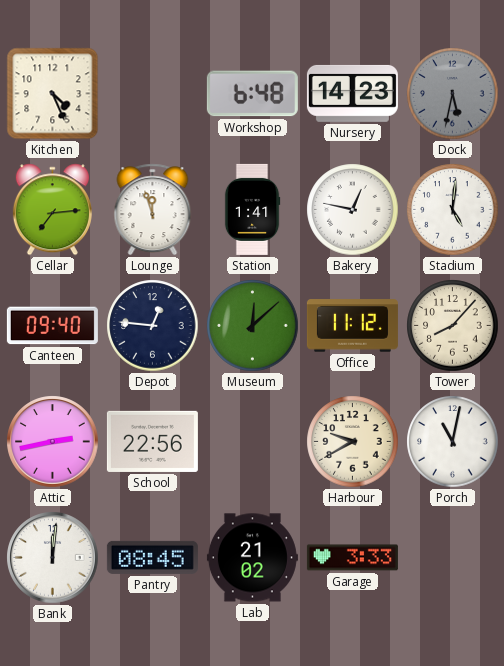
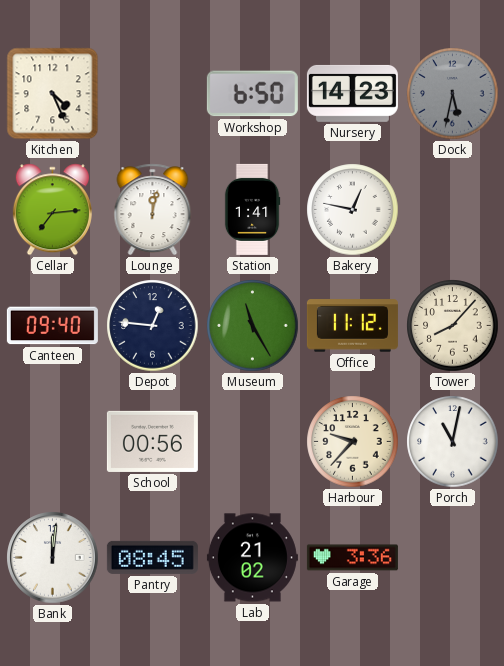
Workshop: 6:48 -> 6:50 (252, 94)
Lounge: 11:57 -> 12:02 (153, 210)
Stadium: 5:01 -> none (453, 210)
Museum: 12:08 -> 11:25 (253, 326)
Attic: 2:43 -> none (53, 442)
School: 22:56 -> 00:56 (152, 441)
Harbour: 9:40 -> 9:37 (353, 442)
Garage: 3:33 -> 3:36 (352, 558)
